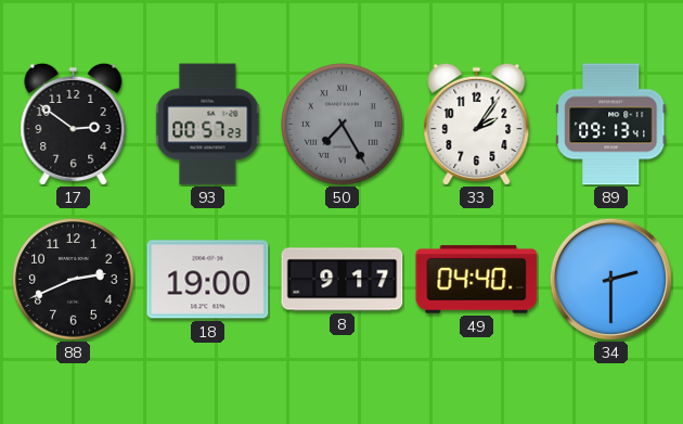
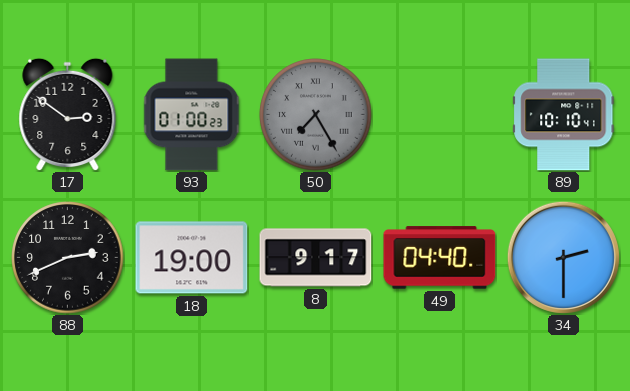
93: 00:57 -> 01:00 (192, 115)
33: 2:06 -> none (477, 124)
89: 09:13 -> 10:10 (564, 115)
